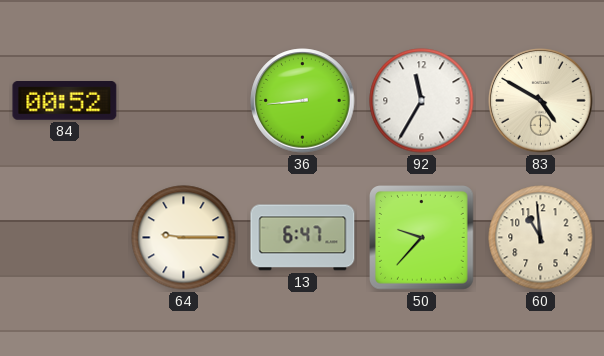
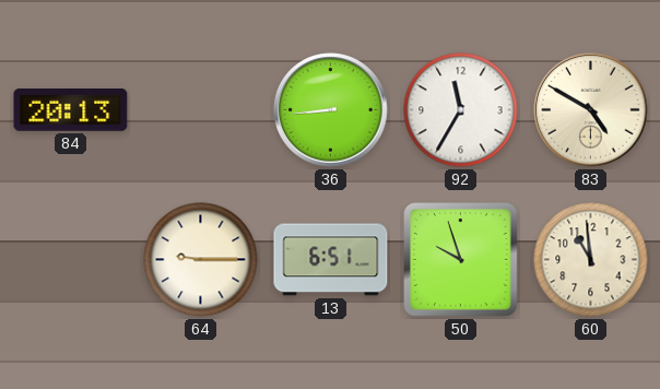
84: 00:52 -> 20:13 (71, 110)
13: 6:47 -> 6:51 (331, 260)
50: 9:37 -> 9:57 (461, 260)
